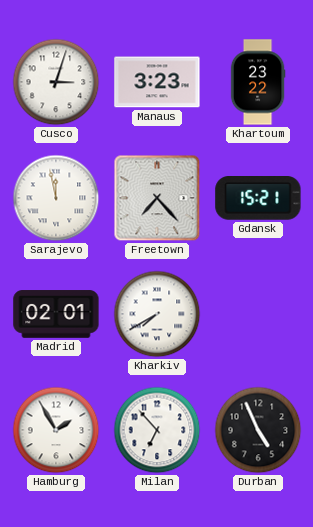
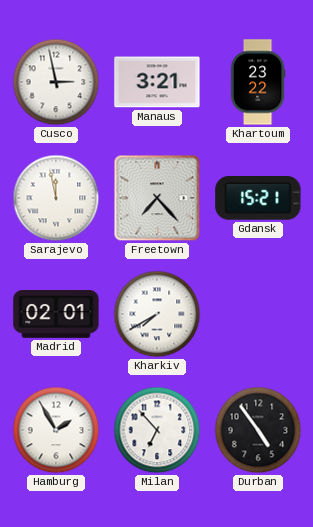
Cusco: 3:03 -> 2:58 (56, 82)
Manaus: 3:23 -> 3:21 (157, 82)
Durban: 4:56 -> 4:54 (258, 430)
